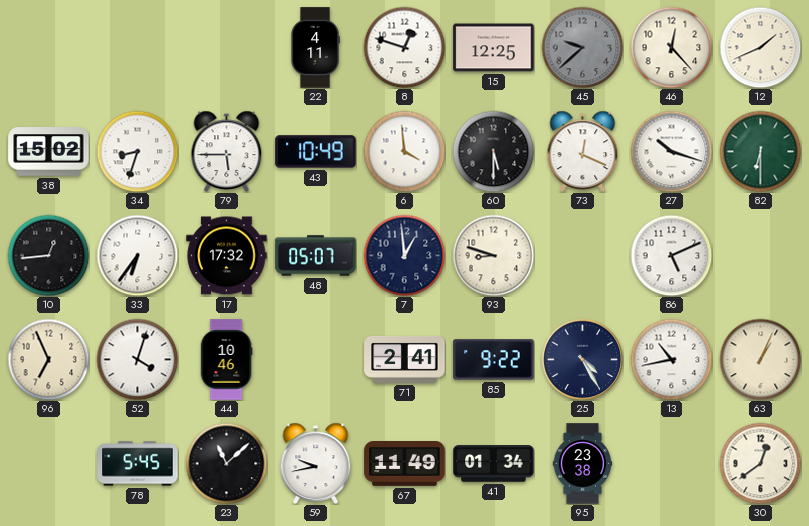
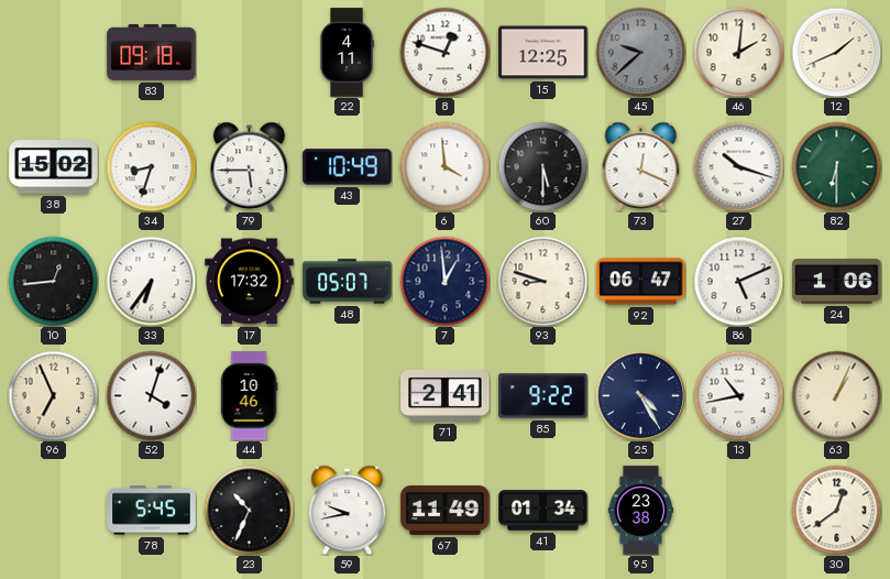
83: none -> 09:18 (152, 52)
46: 12:23 -> 2:01 (738, 52)
92: none -> 06:47 (641, 282)
24: none -> 1:06 (837, 282)
23: 11:08 -> 10:34 (249, 510)
